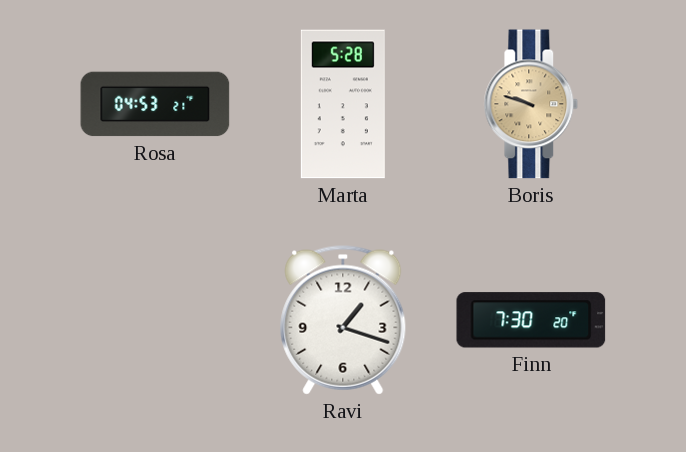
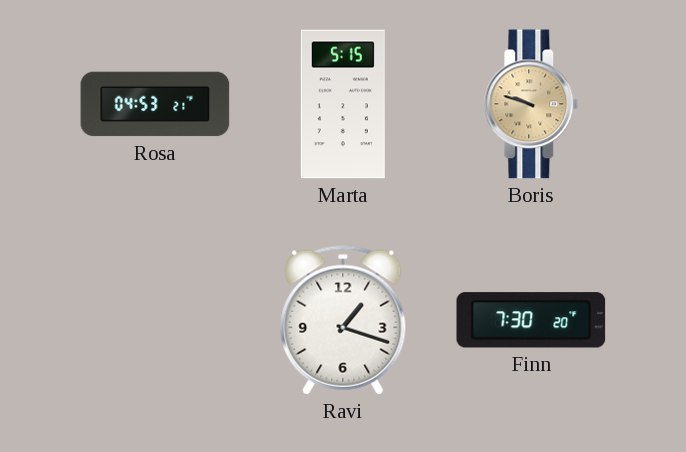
Marta: 5:28 -> 5:15 (343, 104)
